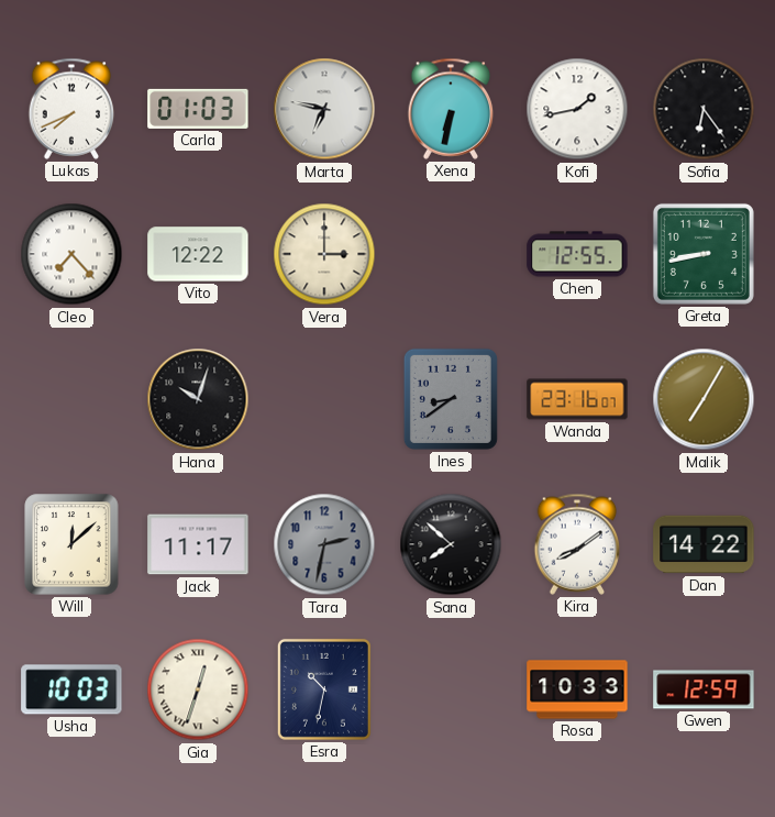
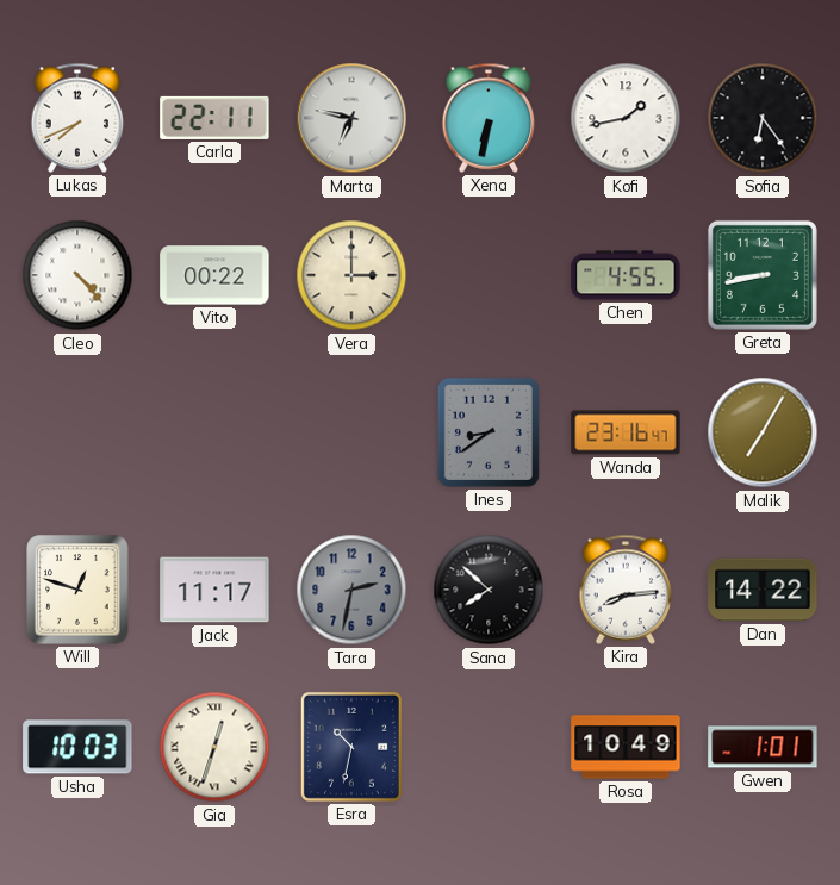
Carla: 01:03 -> 22:11 (214, 118)
Cleo: 7:23 -> 4:23 (77, 275)
Vito: 12:22 -> 00:22 (214, 275)
Chen: 12:55 -> 4:55 (626, 275)
Hana: 10:03 -> none (198, 399)
Wanda: 23:16:07 -> 23:16:47 (626, 432)
Will: 12:08 -> 12:48 (77, 590)
Kira: 8:09 -> 8:14 (626, 590)
Rosa: 10:33 -> 10:49 (626, 747)
Gwen: 12:59 -> 1:01 (763, 747)
